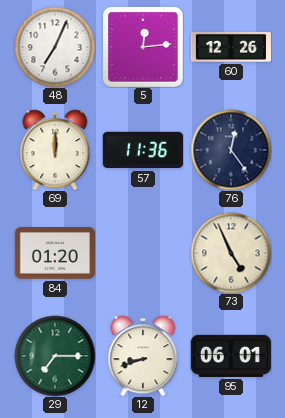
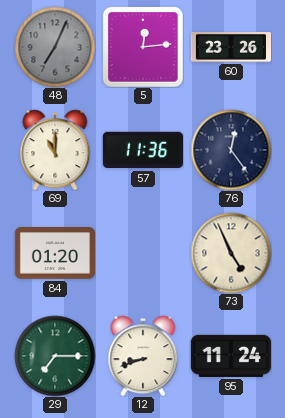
48 dial: white -> grey (55, 47)
60: 12:26 -> 23:26 (230, 48)
69: 12:00 -> 11:00 (55, 150)
95: 06:01 -> 11:24 (231, 356)
